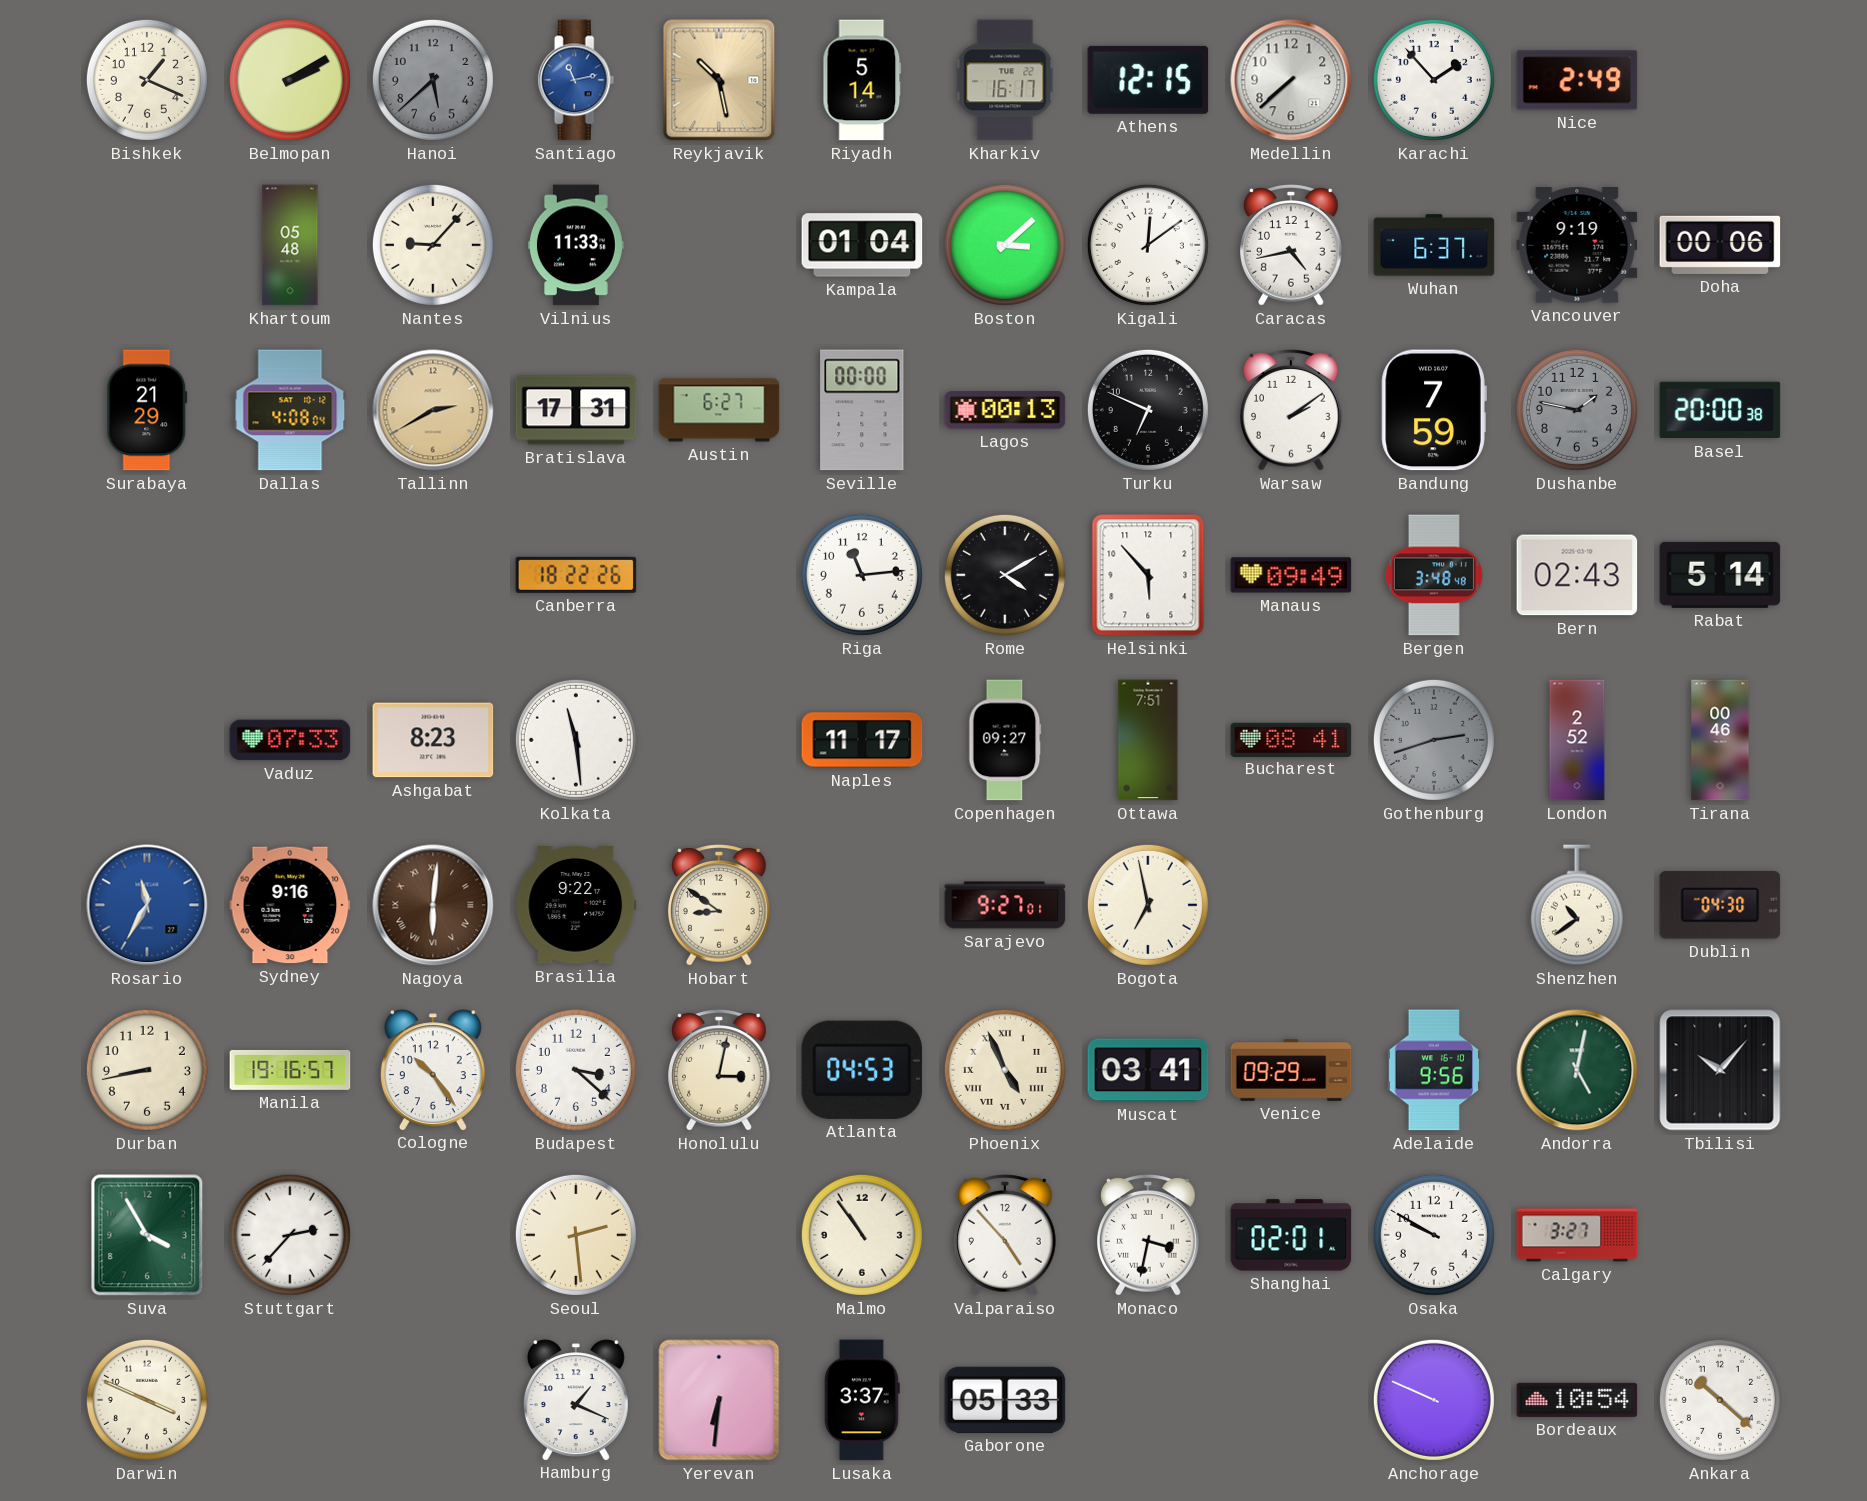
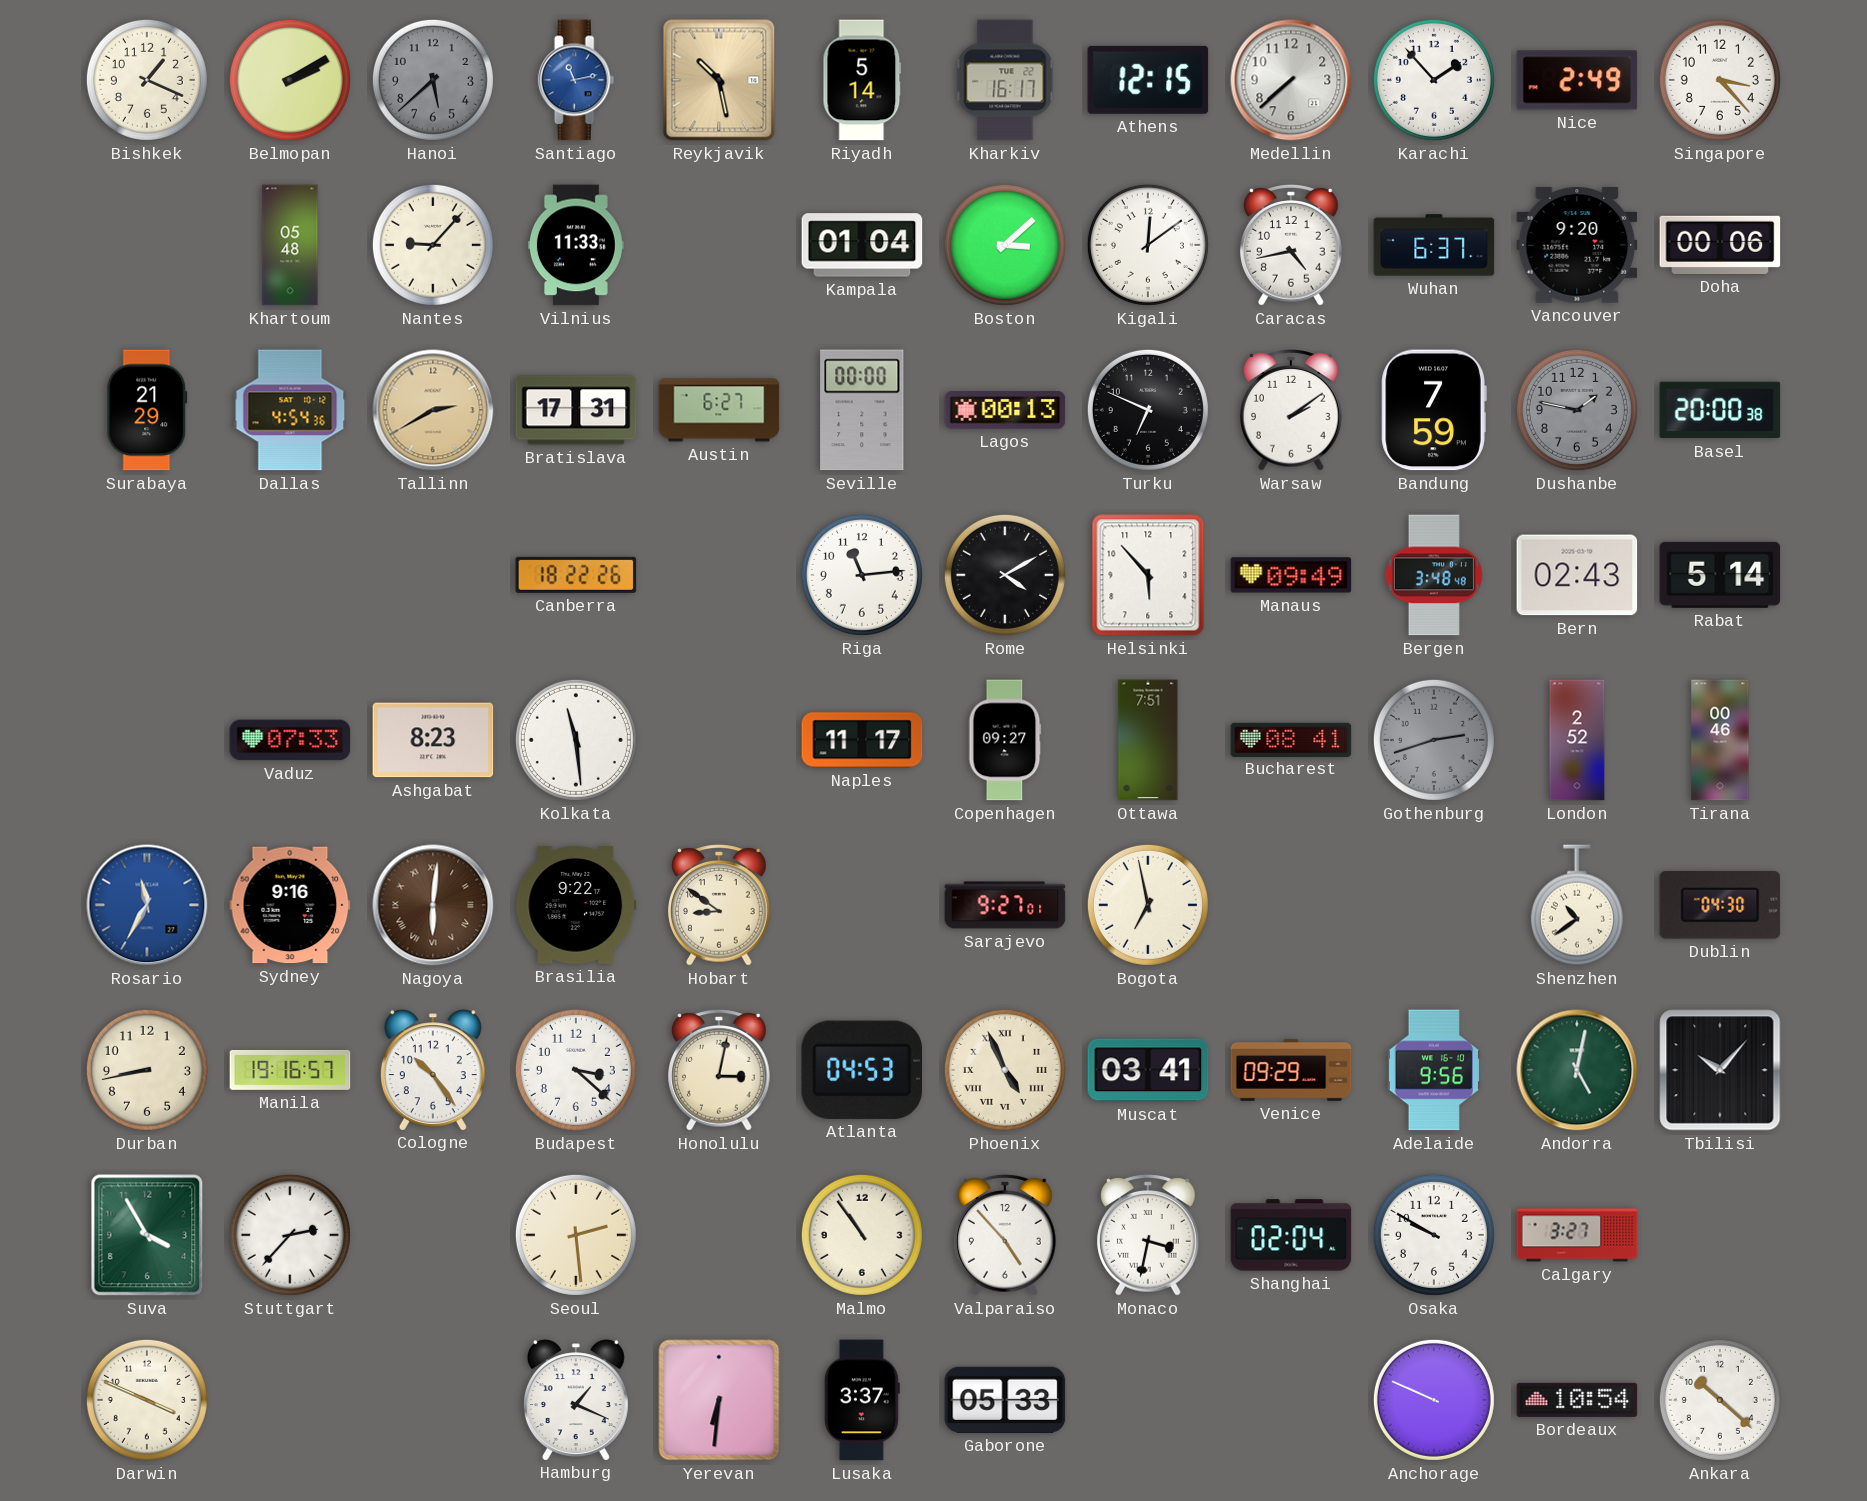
Singapore: none -> 3:23 (1720, 80)
Vancouver: 9:19 -> 9:20 (1577, 246)
Dallas: 4:08 -> 4:54 (290, 410)
Shanghai: 02:01 -> 02:04 (1291, 1235)
